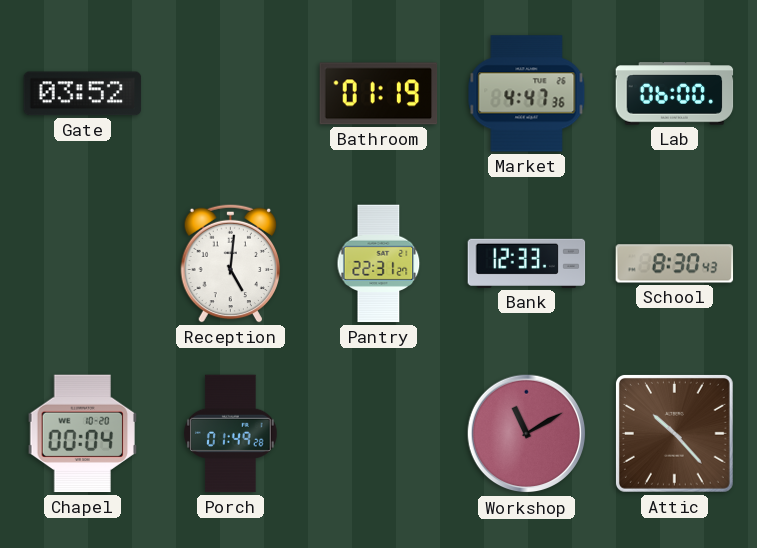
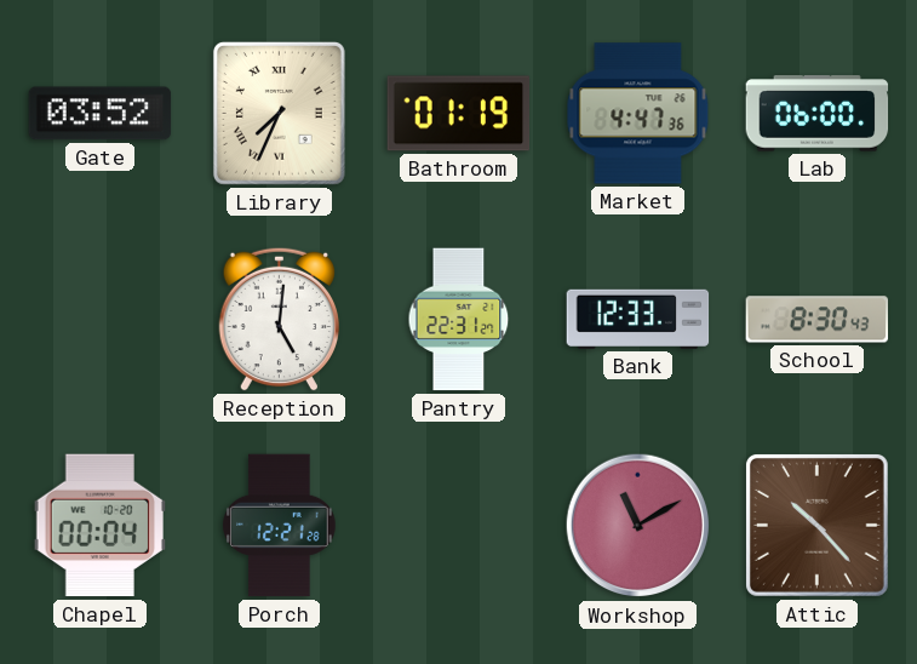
Library: none -> 7:34 (279, 113)
Porch: 01:49 -> 12:21 (280, 526)
